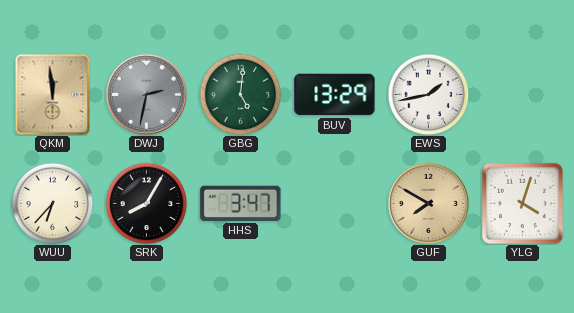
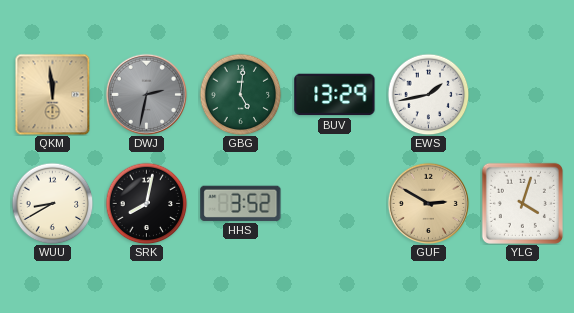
WUU: 6:37 -> 8:40 (52, 203)
SRK: 8:05 -> 8:02 (146, 203)
HHS: 3:47 -> 3:52 (241, 203)
GUF: 7:50 -> 2:50 (428, 203)
